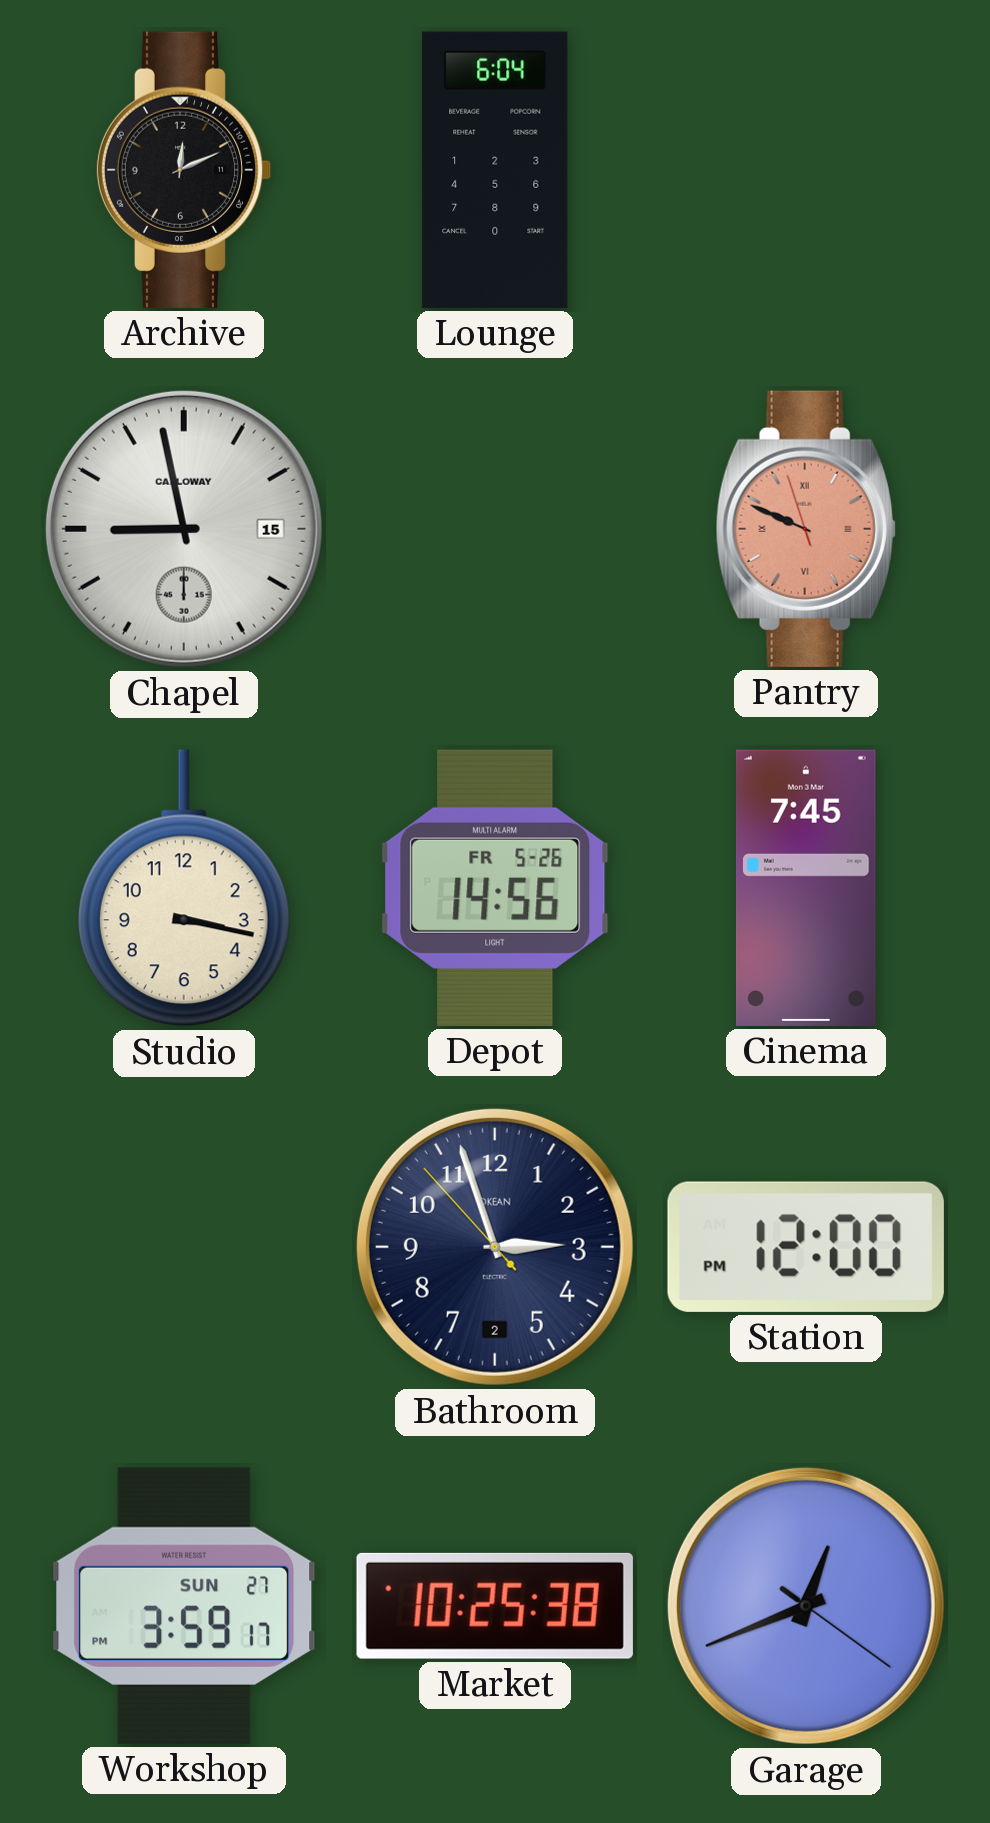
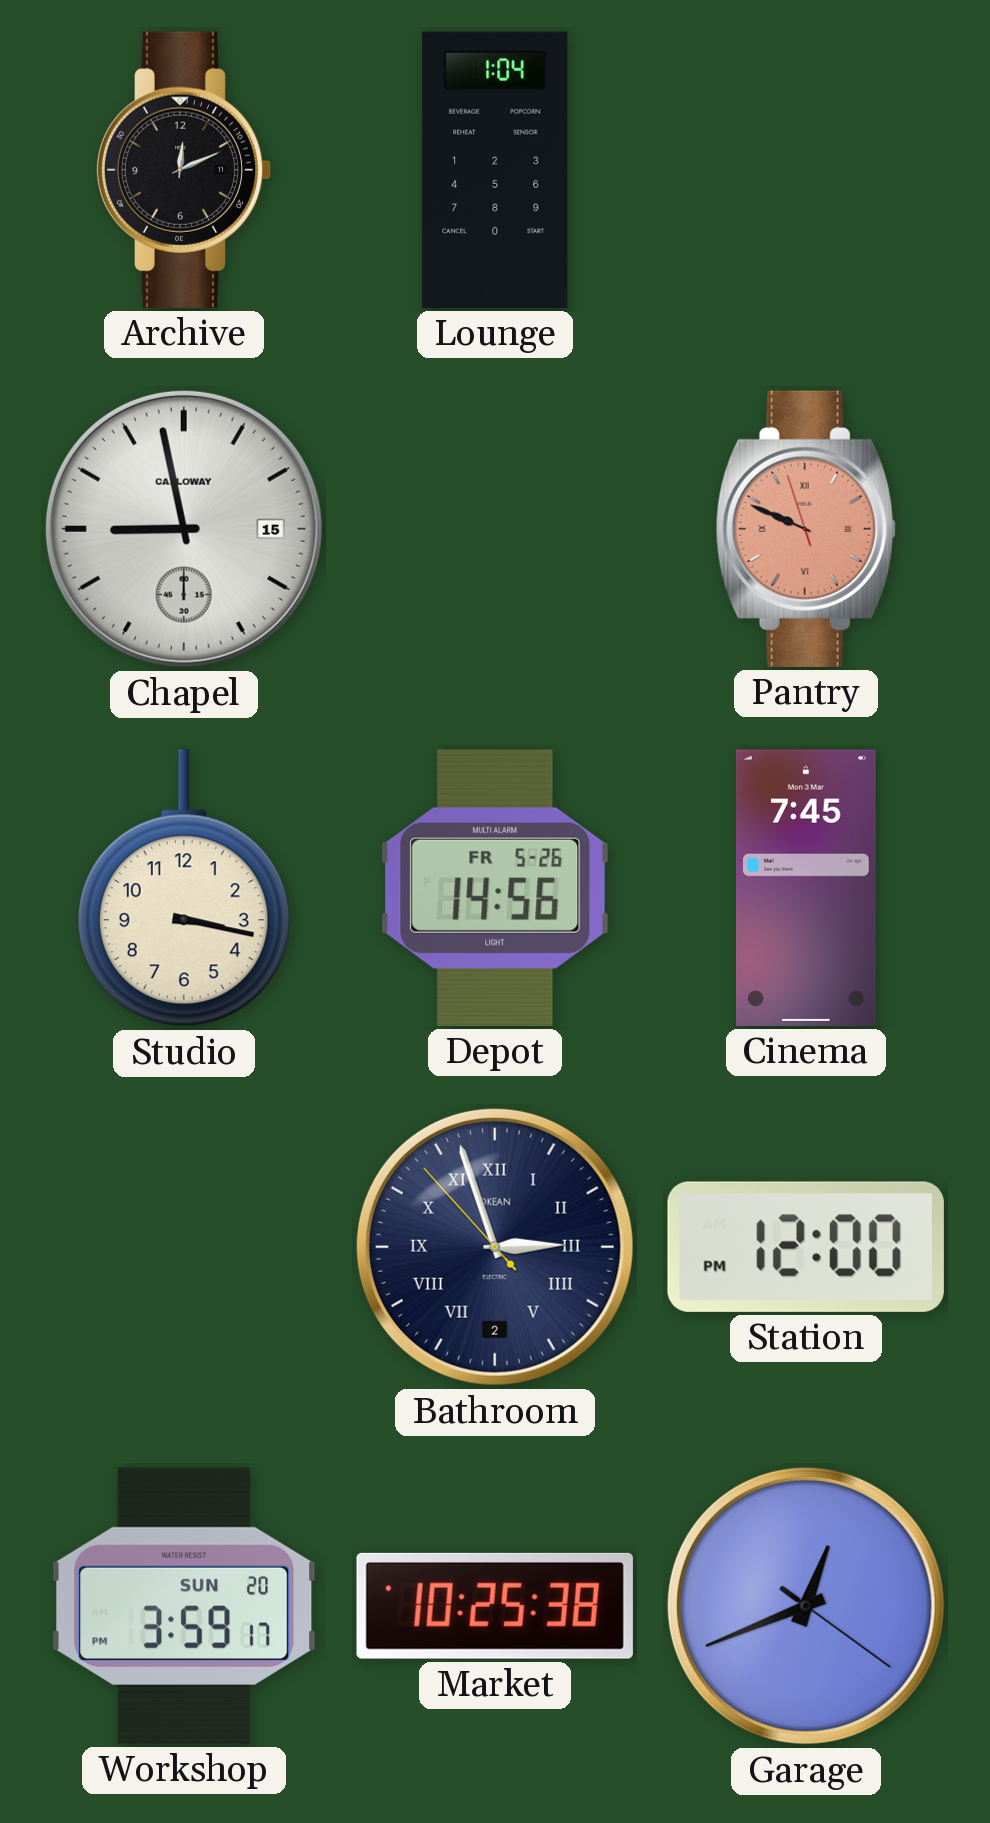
Lounge: 6:04 -> 1:04 (495, 170)
Bathroom numerals: Arabic -> Roman (495, 1247)
Workshop date: SUN 27 -> SUN 20 (184, 1606)
